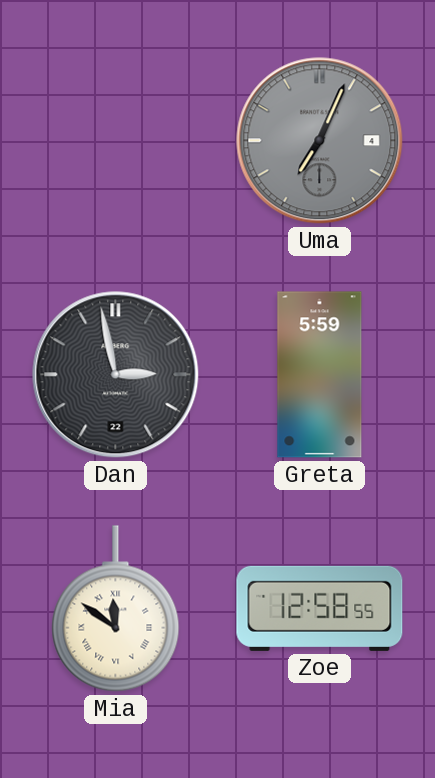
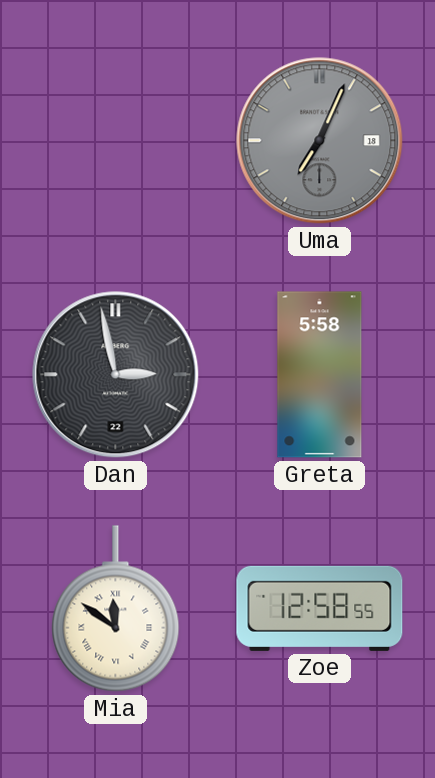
Uma date: 4 -> 18 (320, 141)
Greta: 5:59 -> 5:58 (320, 375)
